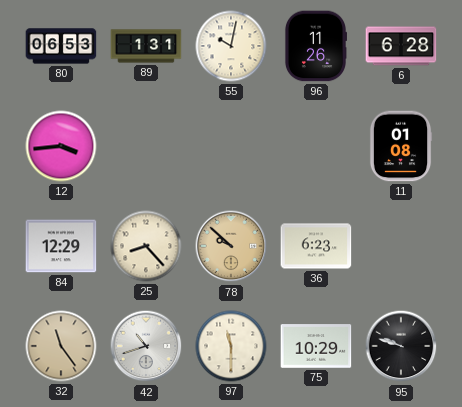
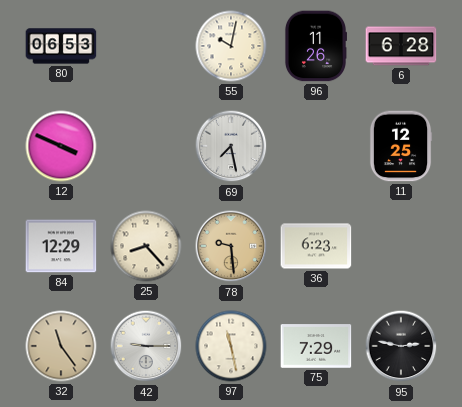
89: 1:31 -> none (146, 46)
12: 3:44 -> 3:49 (61, 146)
69: none -> 7:28 (231, 146)
11: 01:08 -> 12:25 (401, 146)
78: 9:52 -> 9:29 (231, 246)
42: 10:42 -> 9:15 (146, 346)
97: 11:30 -> 11:28 (231, 346)
75: 10:29 -> 7:29 (316, 346)
95: 9:48 -> 2:47 (401, 346)
